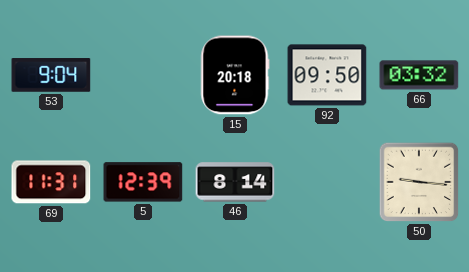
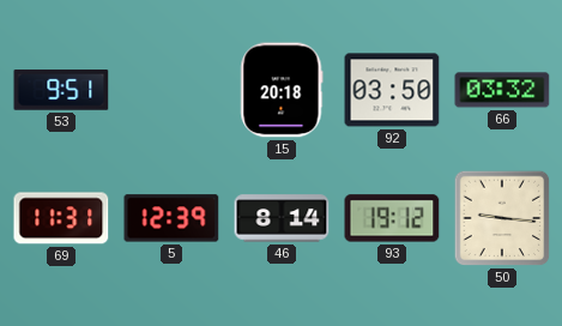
53: 9:04 -> 9:51 (61, 90)
92: 09:50 -> 03:50 (392, 90)
93: none -> 19:12 (392, 218)
